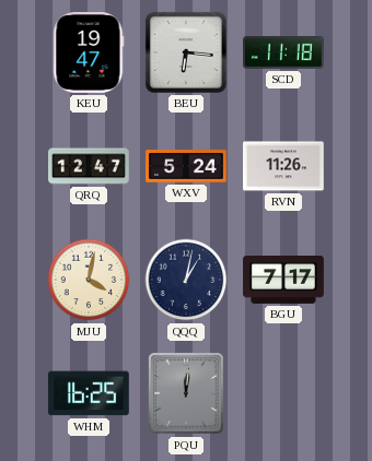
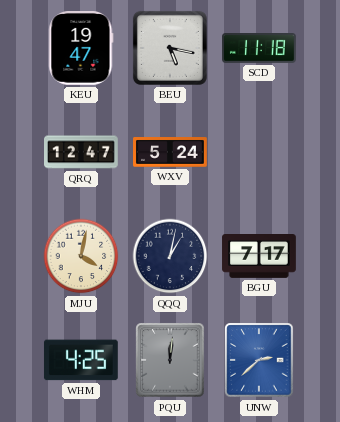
BEU: 6:16 -> 5:17 (170, 48)
RVN: 11:26 -> none (284, 166)
WHM: 16:25 -> 4:25 (81, 360)
UNW: none -> 2:38 (259, 360)
